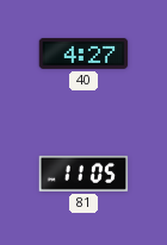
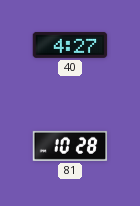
81: 11:05 -> 10:28 (70, 146)
